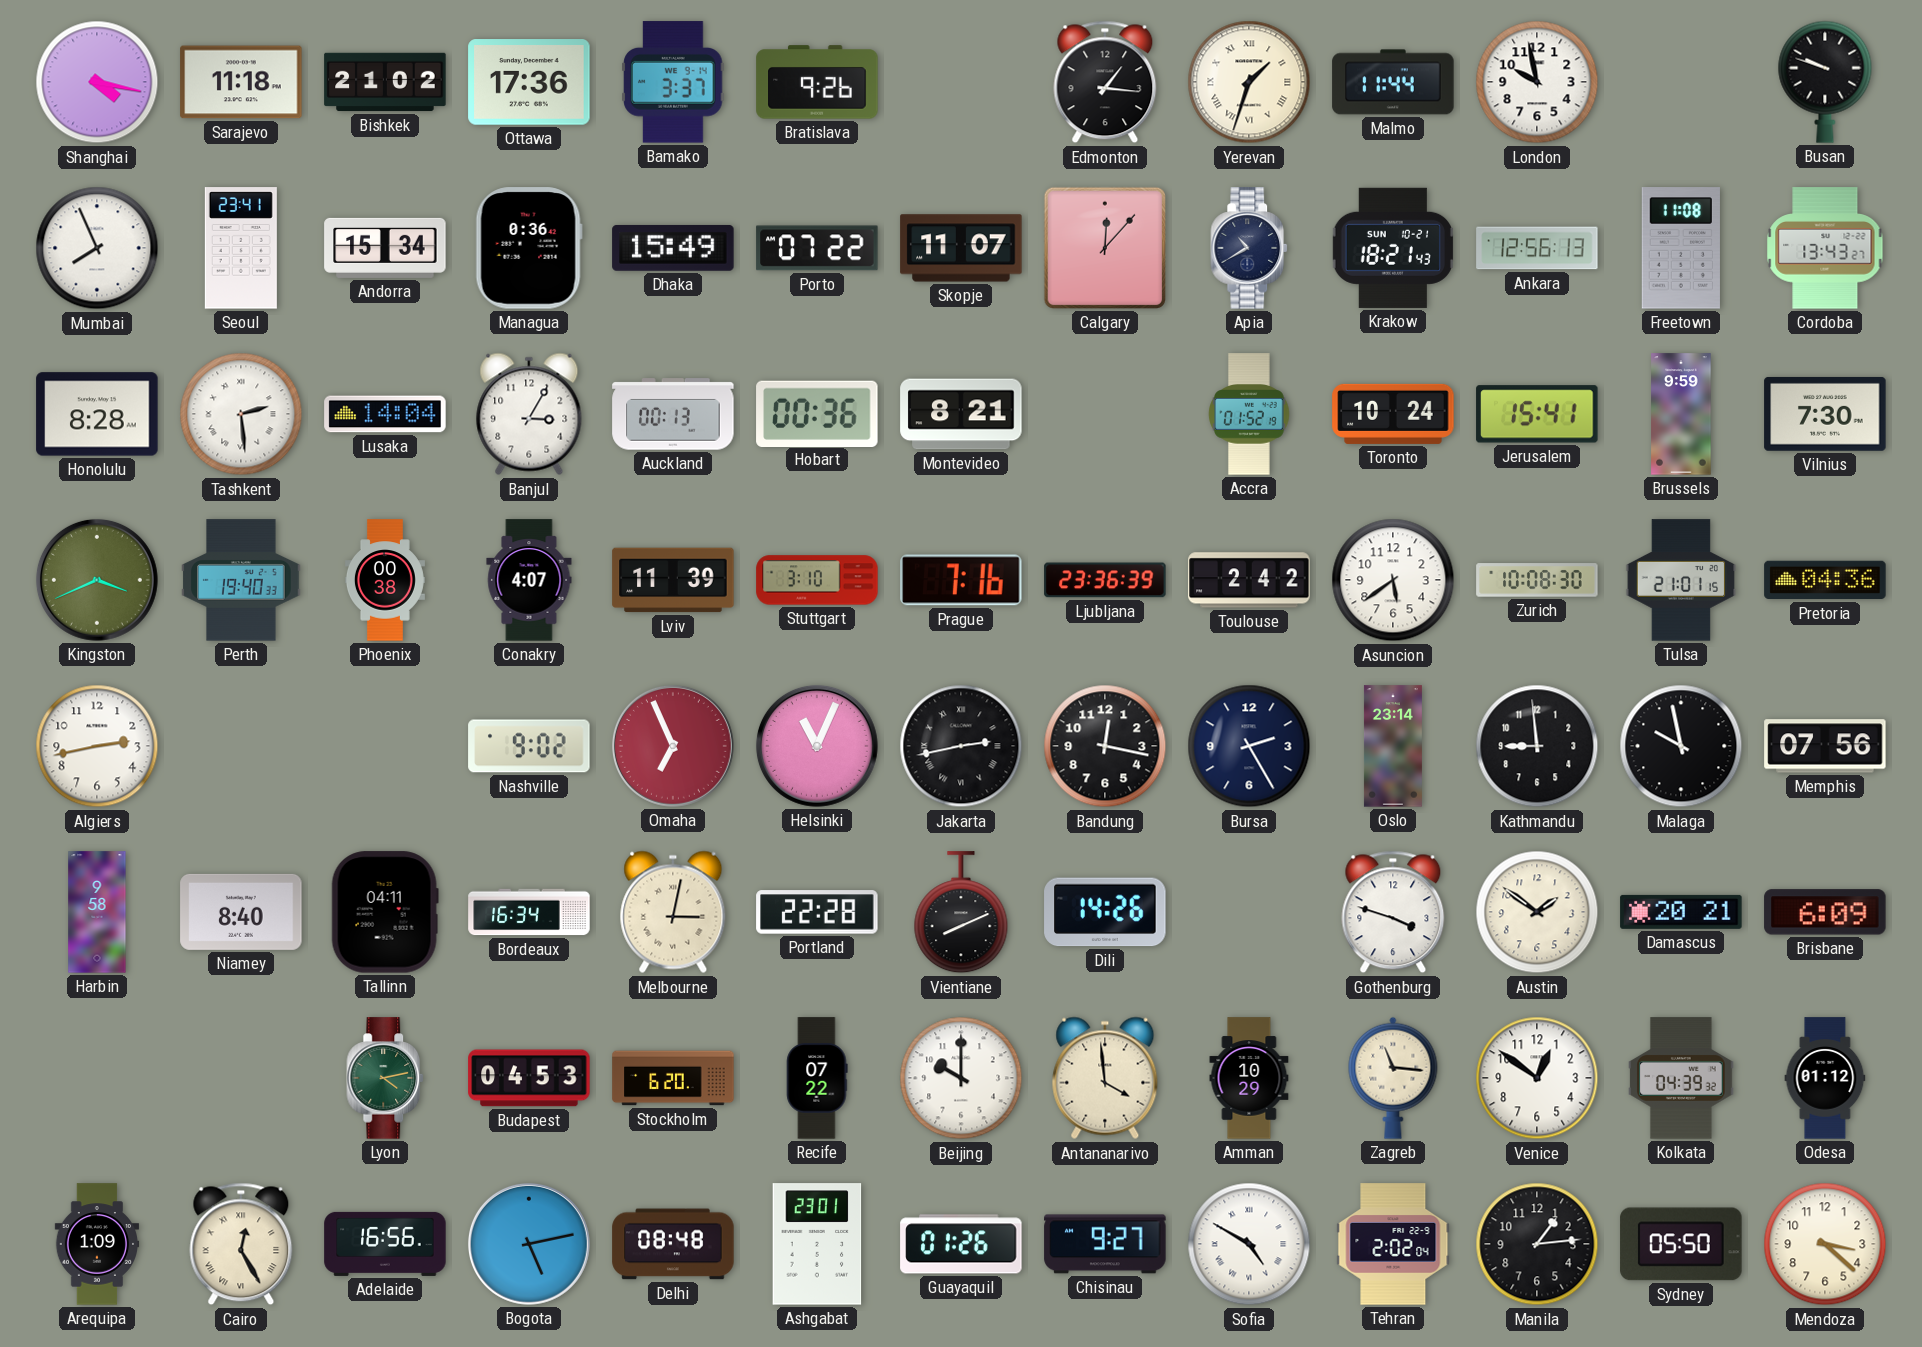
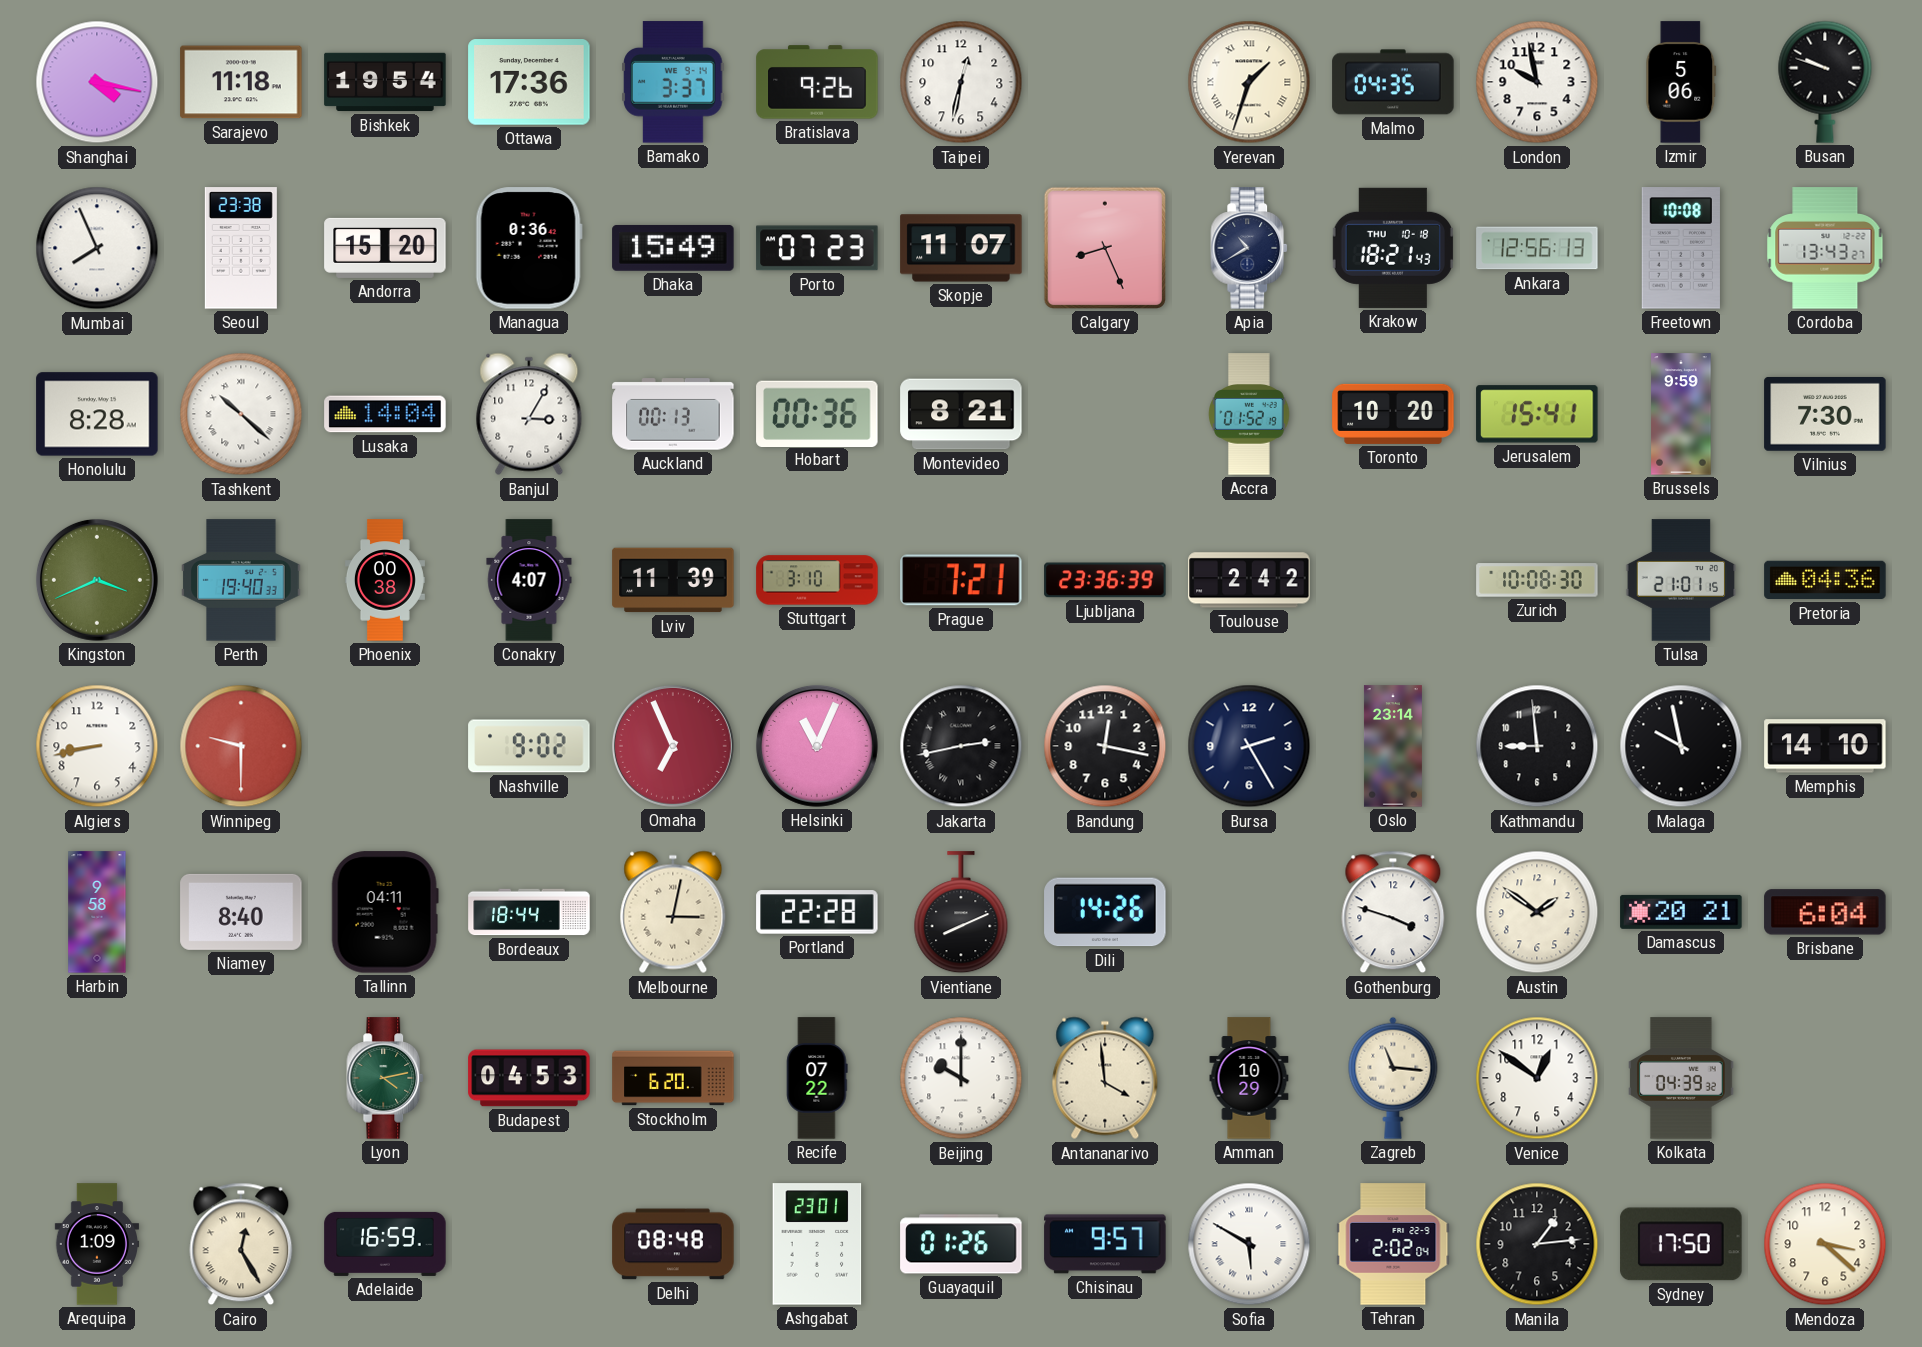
Bishkek: 21:02 -> 19:54 (385, 82)
Taipei: none -> 12:32 (961, 82)
Edmonton: 1:16 -> none (1105, 82)
Malmo: 11:44 -> 04:35 (1393, 82)
Izmir: none -> 5:06 (1681, 82)
Seoul: 23:41 -> 23:38 (241, 248)
Andorra: 15:34 -> 15:20 (385, 248)
Porto: 07:22 -> 07:23 (817, 248)
Calgary: 12:07 -> 8:26 (1105, 248)
Krakow date: SUN 10-21 -> THU 10-18 (1392, 248)
Freetown: 11:08 -> 10:08 (1681, 248)
Tashkent: 2:29 -> 10:22 (241, 414)
Toronto: 10:24 -> 10:20 (1393, 414)
Prague: 7:16 -> 7:21 (961, 580)
Asuncion: 5:39 -> none (1393, 580)
Algiers: 2:43 -> 8:43 (97, 746)
Winnipeg: none -> 9:30 (241, 746)
Memphis: 07:56 -> 14:10 (1825, 746)
Bordeaux: 16:34 -> 18:44 (529, 912)
Brisbane: 6:09 -> 6:04 (1825, 912)
Odesa: 01:12 -> none (1825, 1078)
Adelaide: 16:56 -> 16:59 (385, 1244)
Bogota: 5:13 -> none (529, 1244)
Chisinau: 9:27 -> 9:57 (1105, 1244)
Sofia: 4:50 -> 5:50 (1249, 1244)
Sydney: 05:50 -> 17:50 (1681, 1244)
